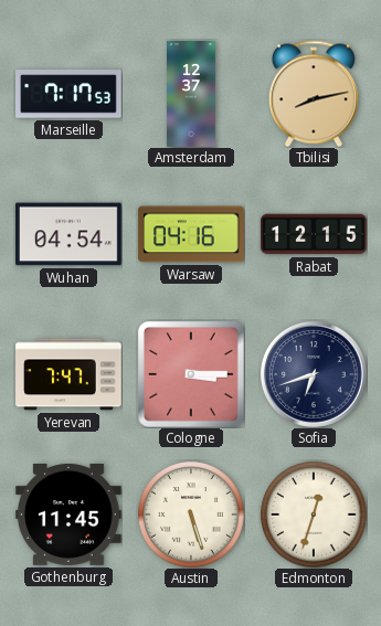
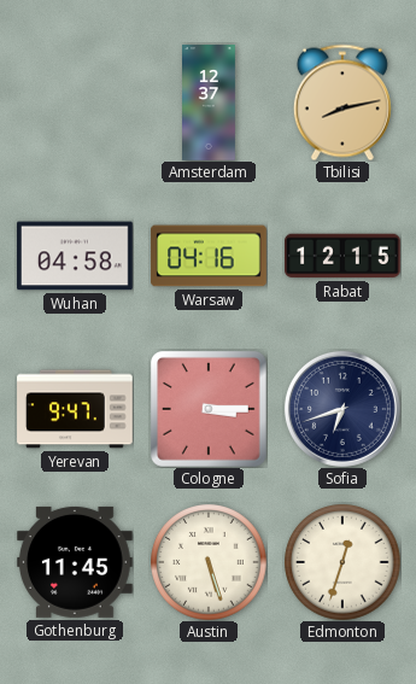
Marseille: 7:17 -> none (70, 94)
Wuhan: 04:54 -> 04:58 (76, 256)
Yerevan: 7:47 -> 9:47 (75, 409)
